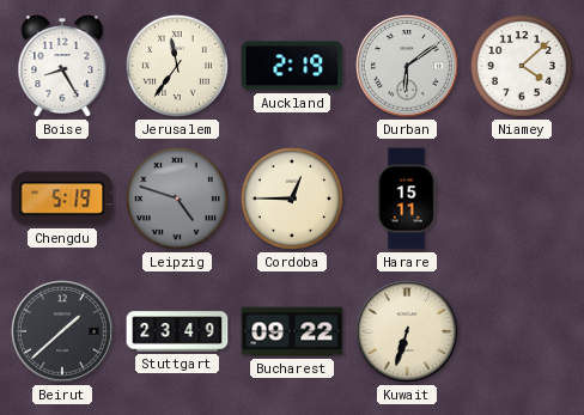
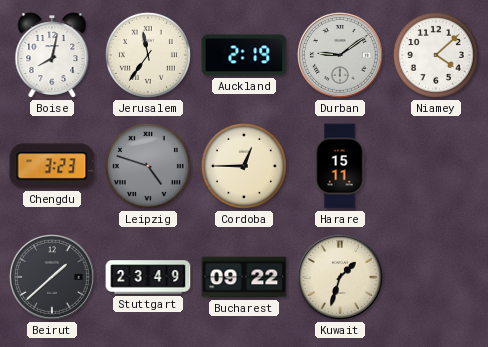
Boise: 8:25 -> 8:02 (52, 55)
Durban: 6:09 -> 9:09 (341, 56)
Chengdu: 5:19 -> 3:23 (52, 166)
Kuwait: 6:33 -> 1:33 (341, 278)
